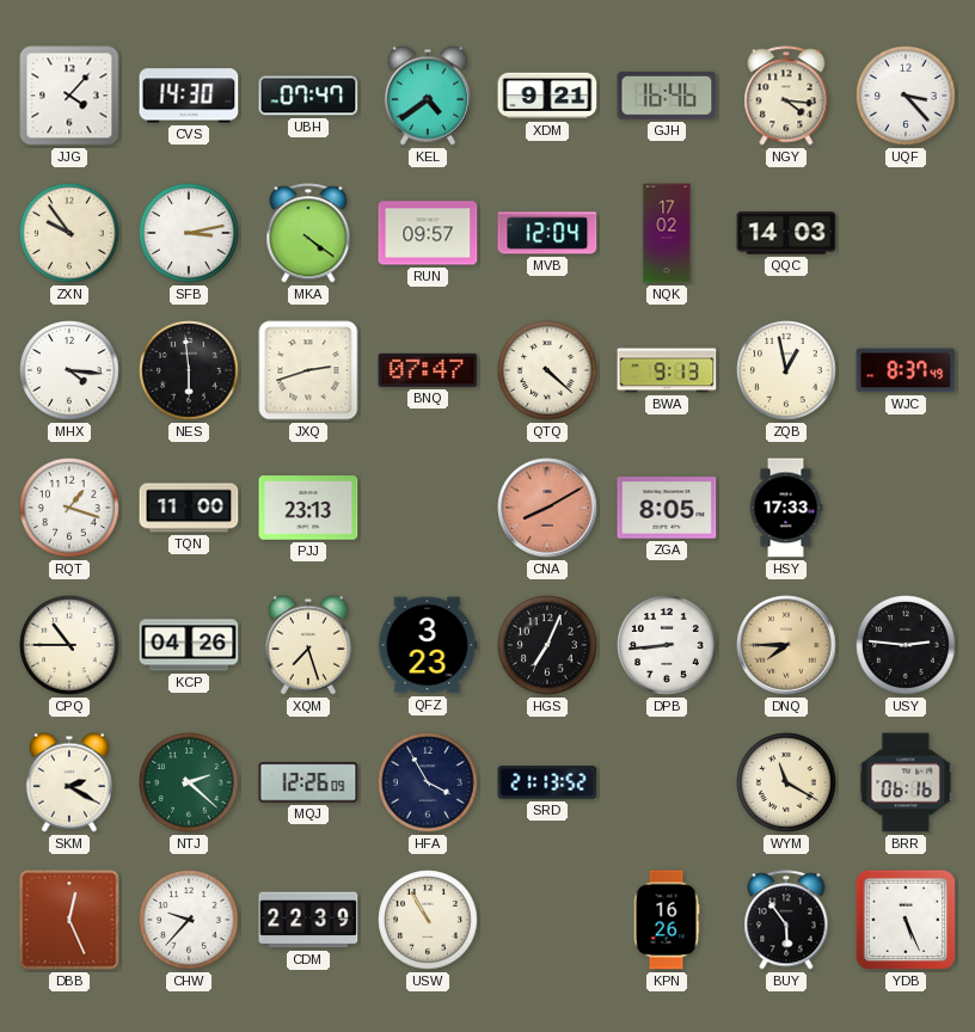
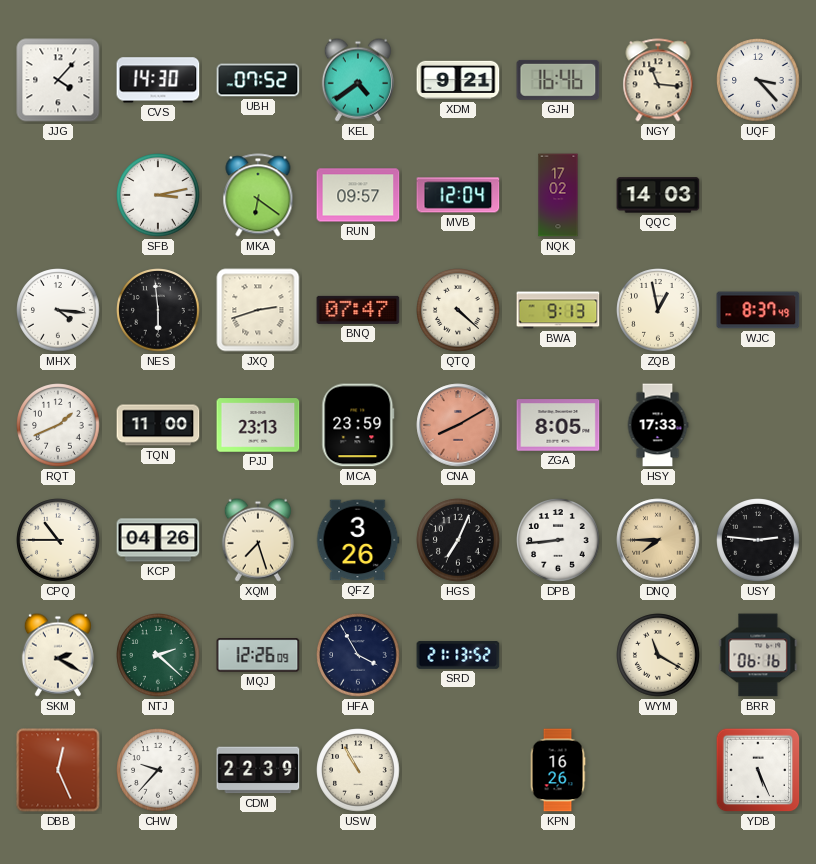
UBH: 07:47 -> 07:52 (258, 80)
NGY: 4:16 -> 11:16 (658, 80)
ZXN: 9:54 -> none (69, 233)
MKA: 4:21 -> 6:21 (258, 195)
RQT: 1:18 -> 1:41 (58, 425)
MCA: none -> 23:59 (358, 425)
QFZ: 3:23 -> 3:26 (358, 540)
BUY: 5:54 -> none (786, 920)
